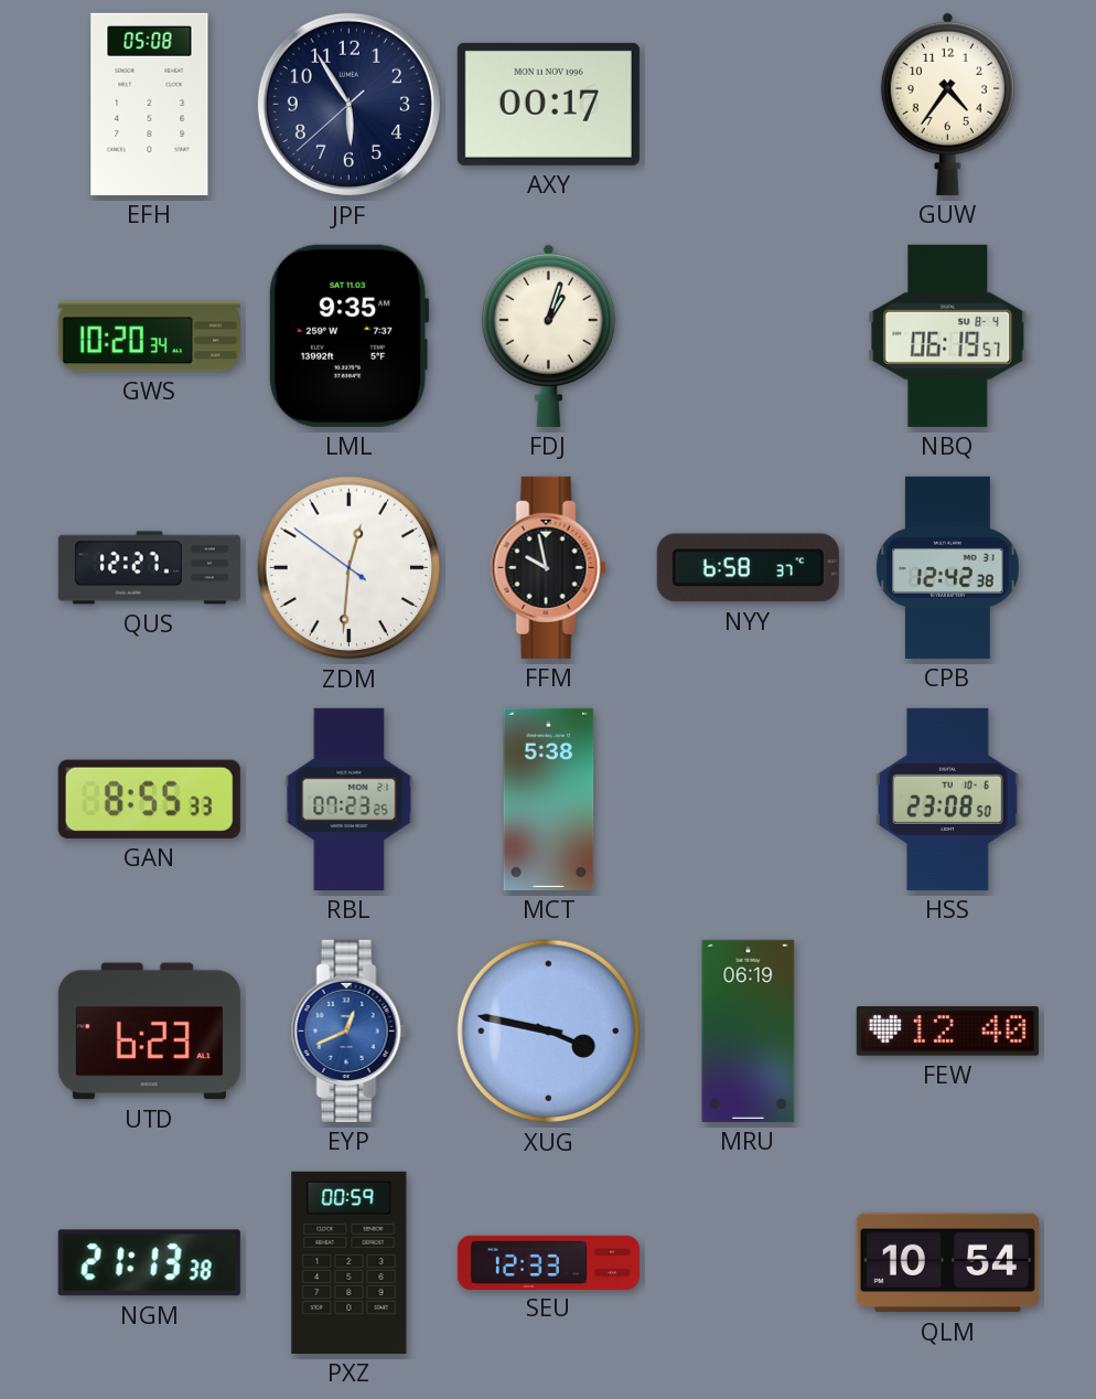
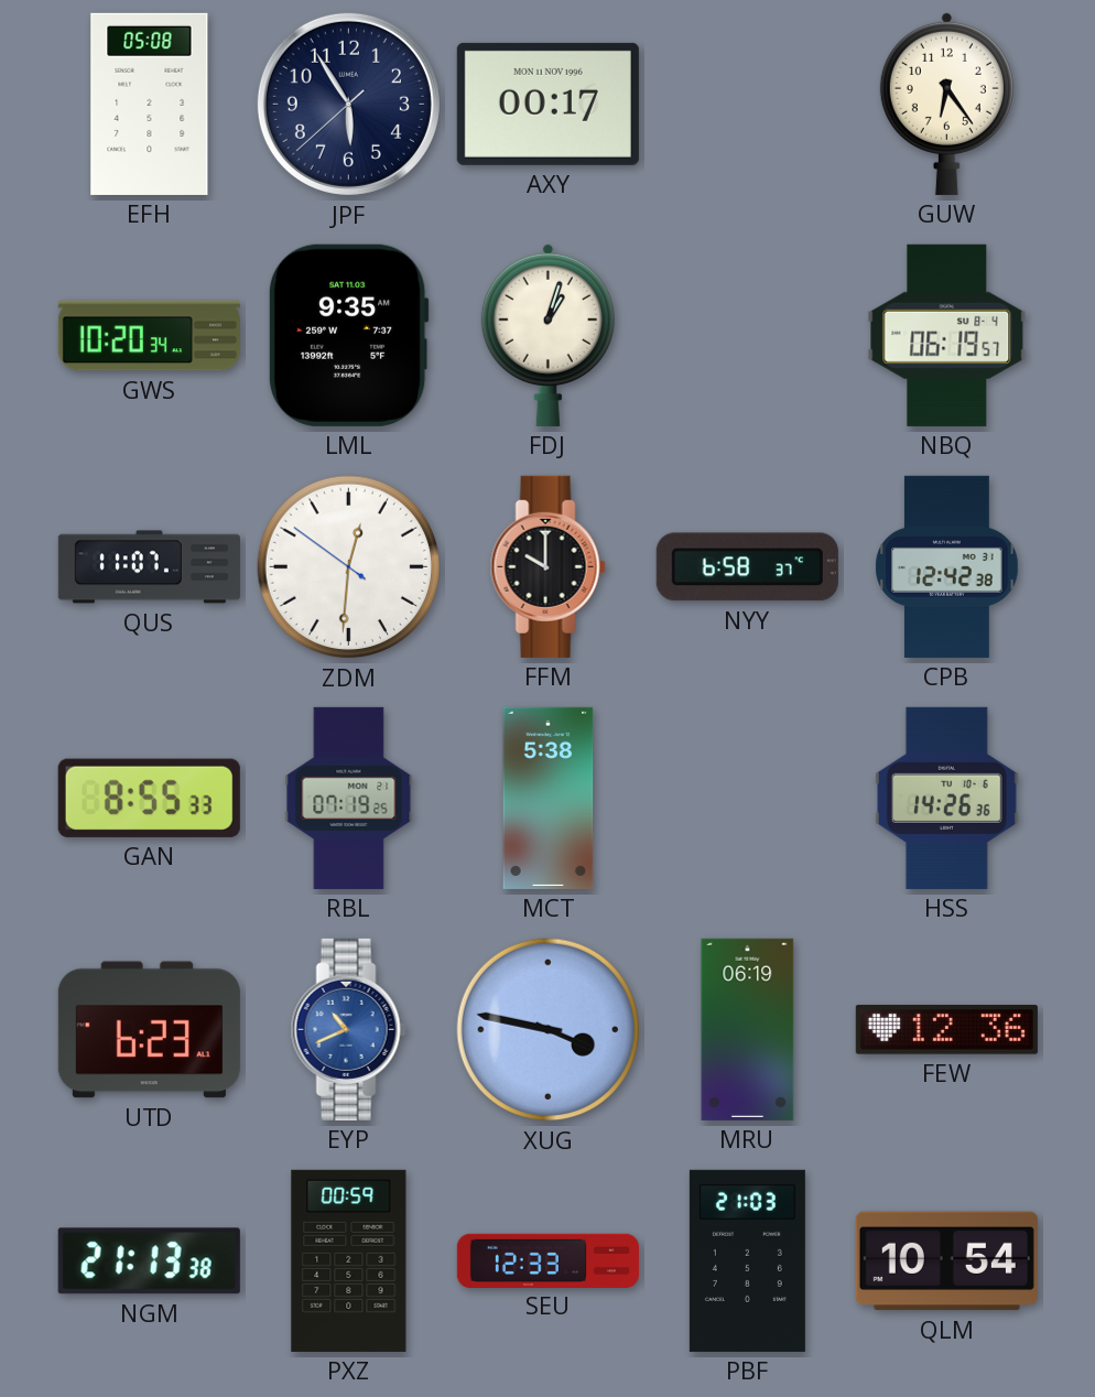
GUW: 4:36 -> 6:24 (946, 104)
QUS: 12:27 -> 11:07 (149, 567)
FFM: 9:58 -> 10:00 (547, 566)
RBL: 07:23 -> 07:19 (349, 798)
HSS: 23:08 -> 14:26 (946, 798)
EYP: 12:41 -> 10:41 (348, 1029)
FEW: 12:40 -> 12:36 (946, 1030)
PBF: none -> 21:03 (747, 1260)
